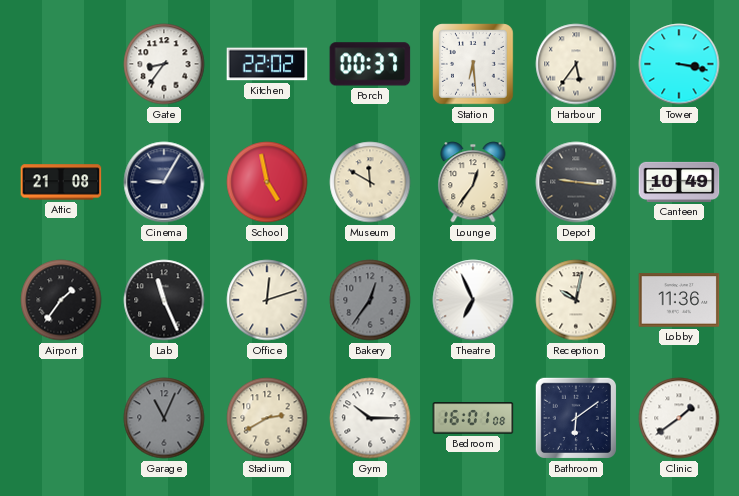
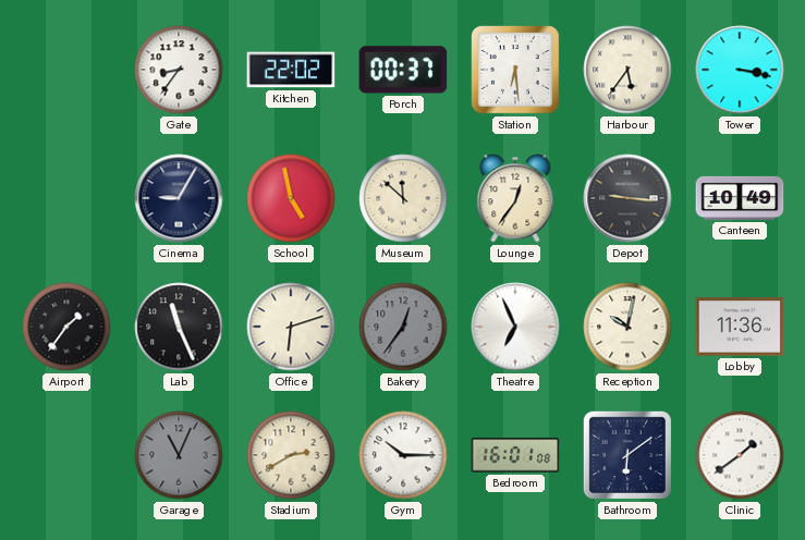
Attic: 21:08 -> none (61, 182)
Museum: 11:50 -> 11:52 (403, 198)
Office: 12:12 -> 6:12 (291, 327)
